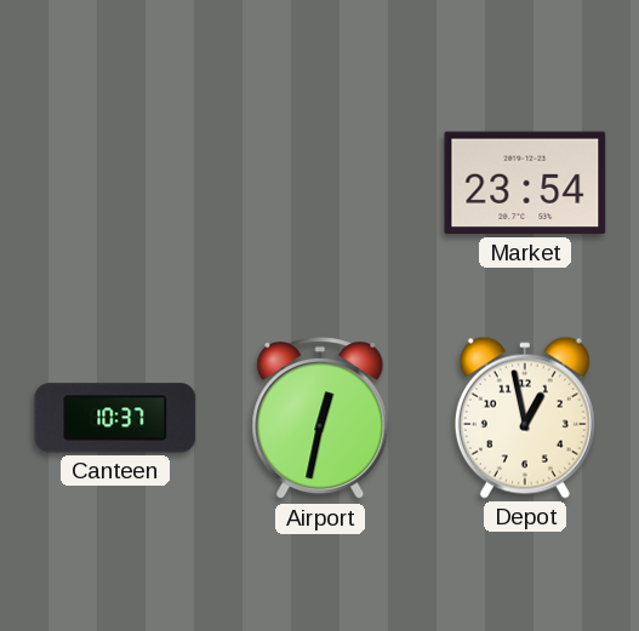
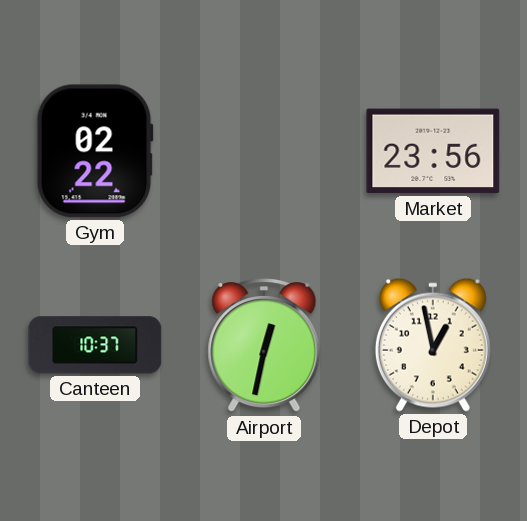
Gym: none -> 02:22 (95, 151)
Market: 23:54 -> 23:56 (433, 151)
